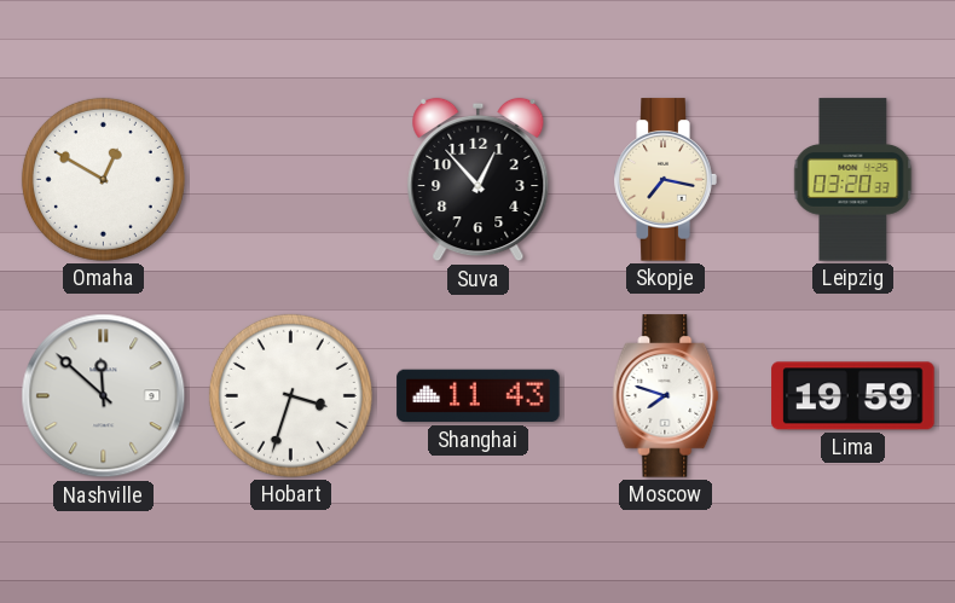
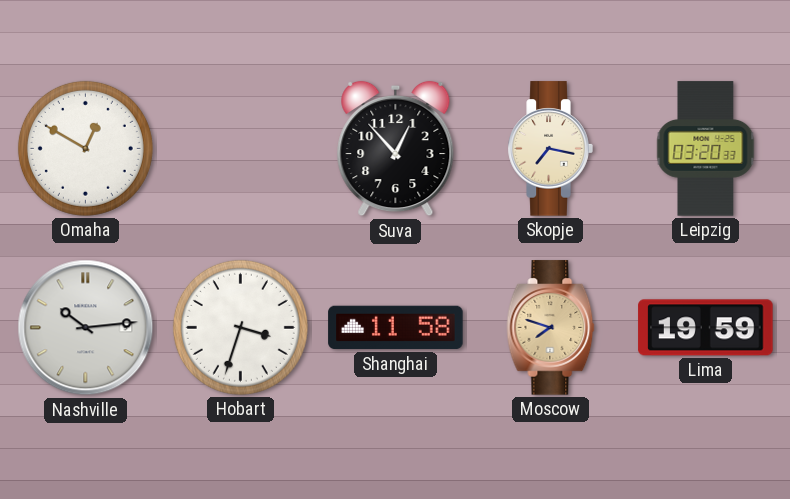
Nashville: 11:52 -> 10:14 (86, 328)
Shanghai: 11:43 -> 11:58 (396, 328)
Moscow dial: white -> champagne (551, 328)
